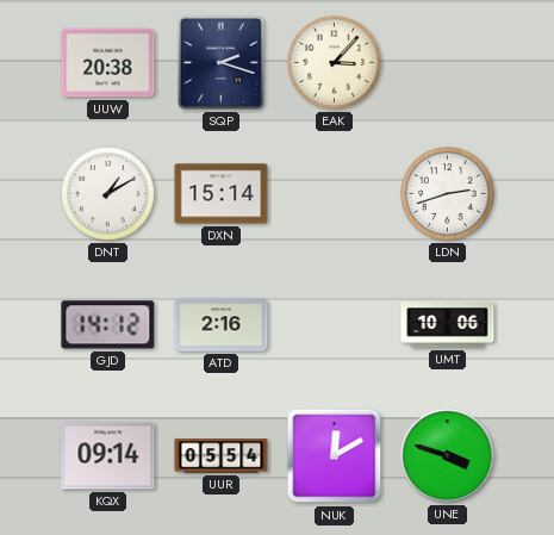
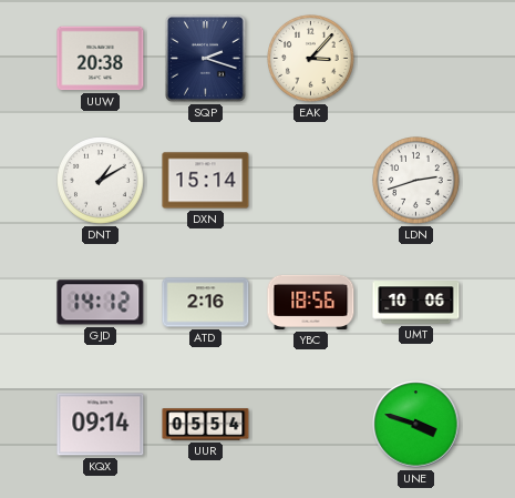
YBC: none -> 18:56 (311, 302)
NUK: 12:10 -> none (335, 456)
